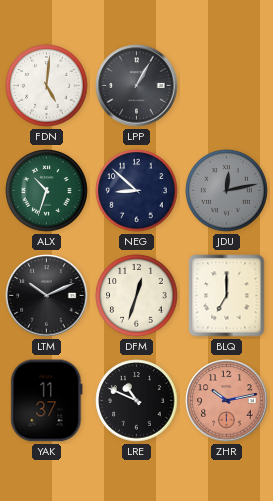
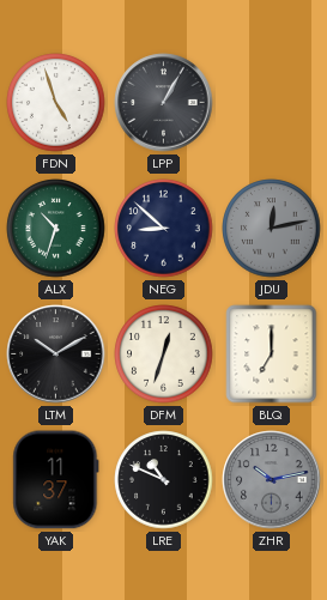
FDN: 5:01 -> 4:57 (56, 103)
LTM: 10:11 -> 10:10 (56, 354)
ZHR dial: salmon -> grey (272, 480)
